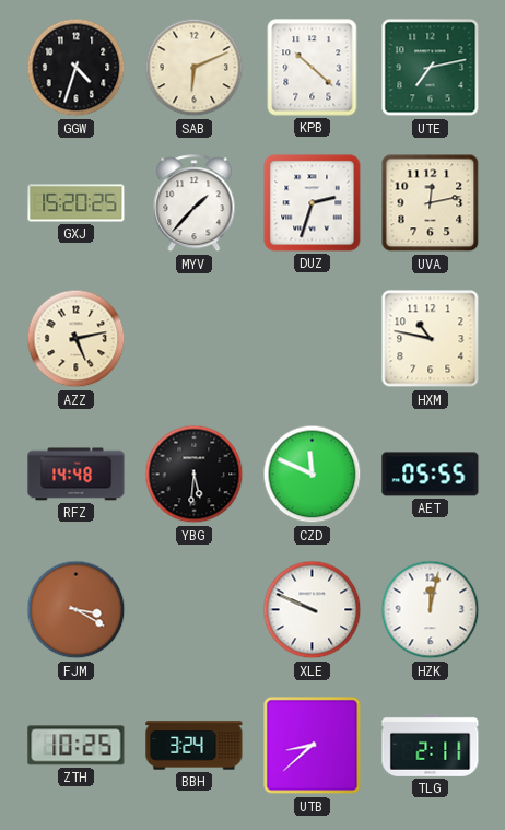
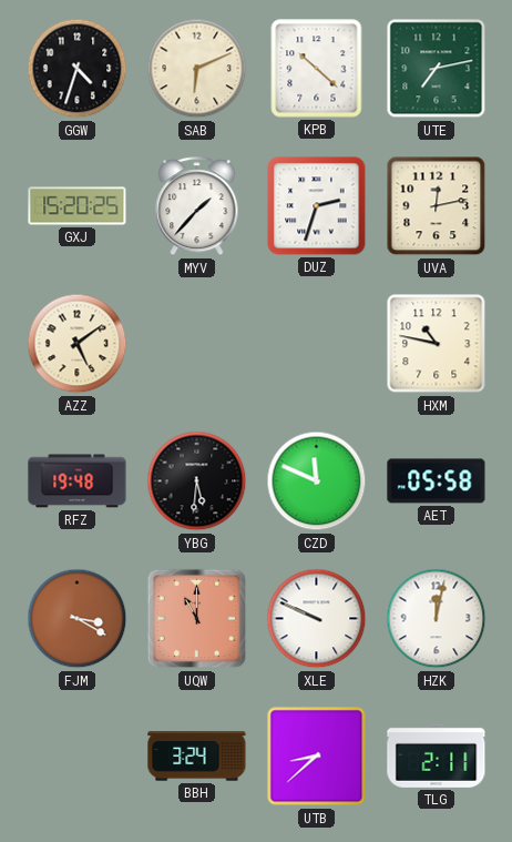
AZZ: 5:13 -> 5:09 (78, 344)
RFZ: 14:48 -> 19:48 (78, 481)
AET: 05:55 -> 05:58 (437, 481)
UQW: none -> 11:00 (197, 619)
ZTH: 10:25 -> none (77, 746)
